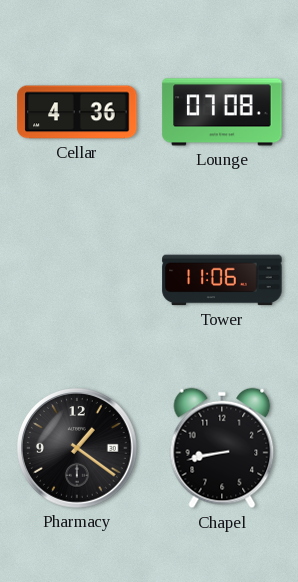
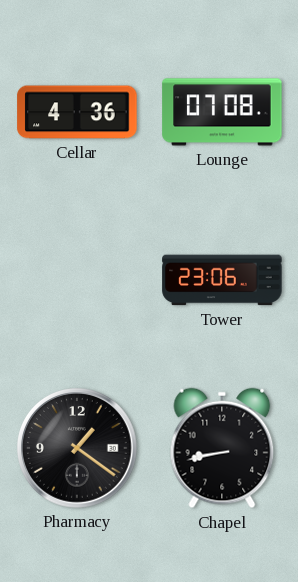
Tower: 11:06 -> 23:06 (222, 280)
